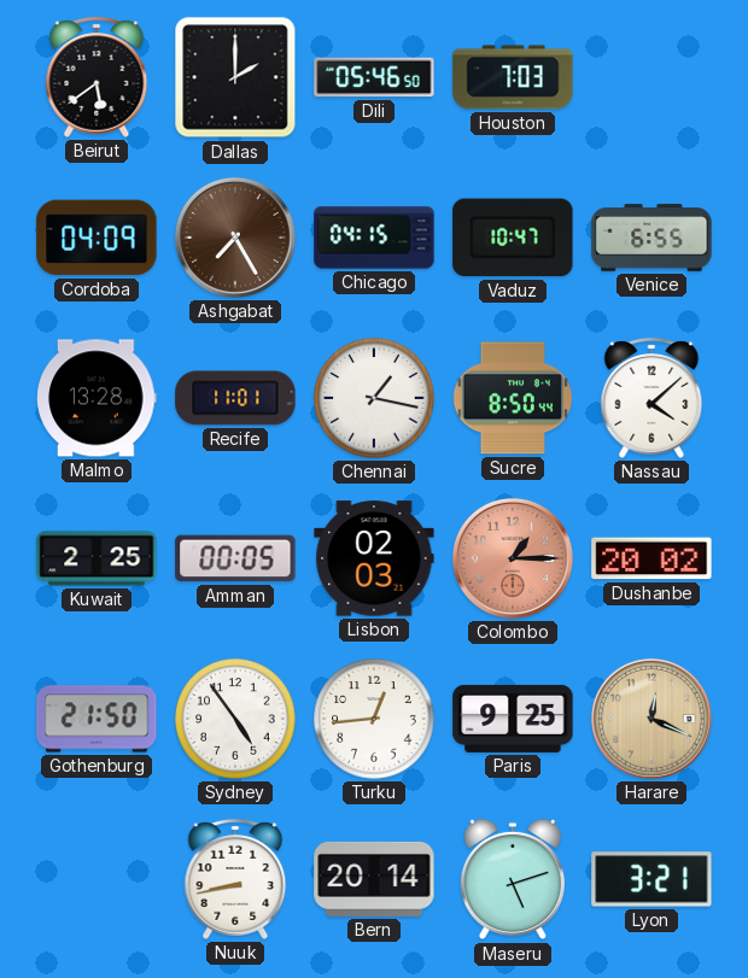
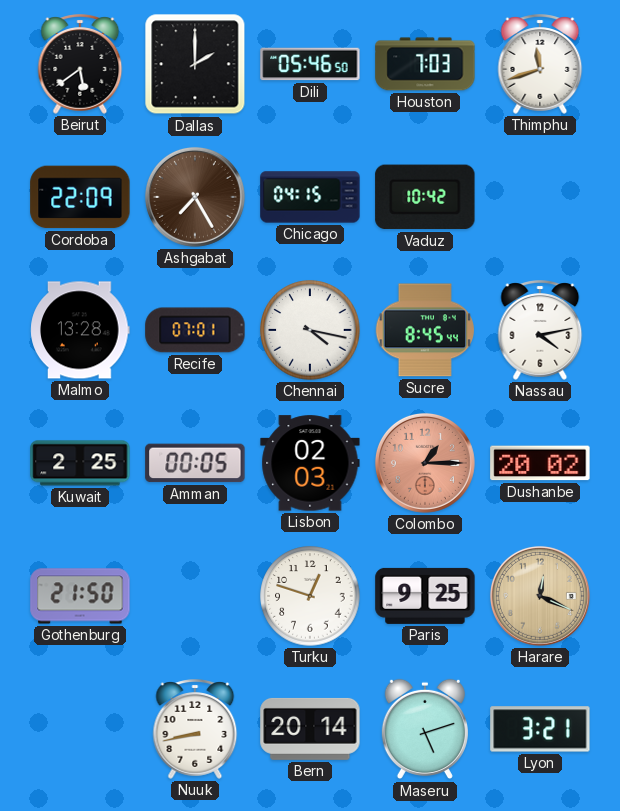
Thimphu: none -> 11:42 (540, 64)
Cordoba: 04:09 -> 22:09 (80, 197)
Vaduz: 10:47 -> 10:42 (425, 197)
Venice: 6:55 -> none (651, 238)
Recife: 11:01 -> 07:01 (195, 330)
Chennai: 1:17 -> 4:17 (310, 330)
Sucre: 8:50 -> 8:45 (425, 330)
Nassau: 4:08 -> 4:13 (540, 330)
Sydney: 4:54 -> none (235, 719)
Turku: 12:44 -> 12:48 (310, 596)
